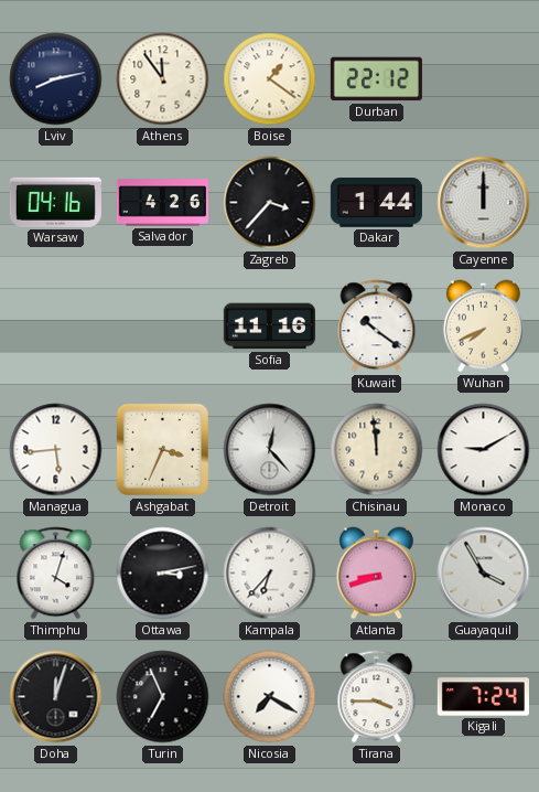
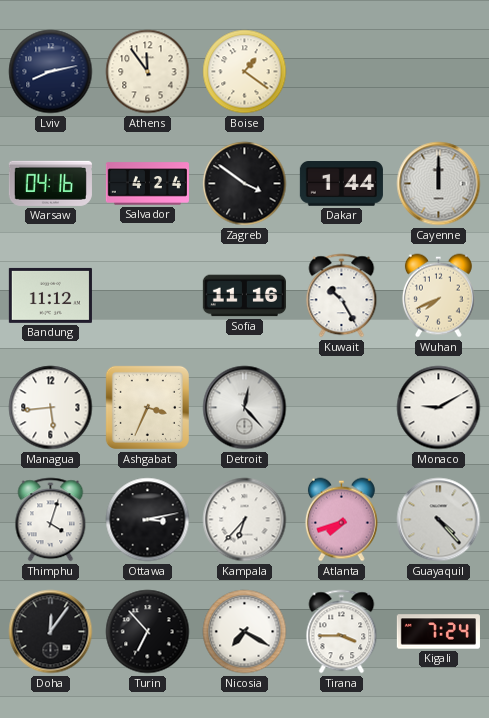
Durban: 22:12 -> none (376, 79)
Salvador: 4:26 -> 4:24 (147, 184)
Zagreb: 3:37 -> 3:51 (245, 184)
Bandung: none -> 11:12 (50, 295)
Kuwait: 10:21 -> 10:25 (342, 296)
Chisinau: 11:59 -> none (377, 450)
Atlanta: 8:42 -> 7:42 (341, 520)
Guayaquil: 3:55 -> 4:23 (439, 520)
Doha: 12:03 -> 12:06 (51, 632)
Turin: 6:56 -> 6:53 (148, 632)
